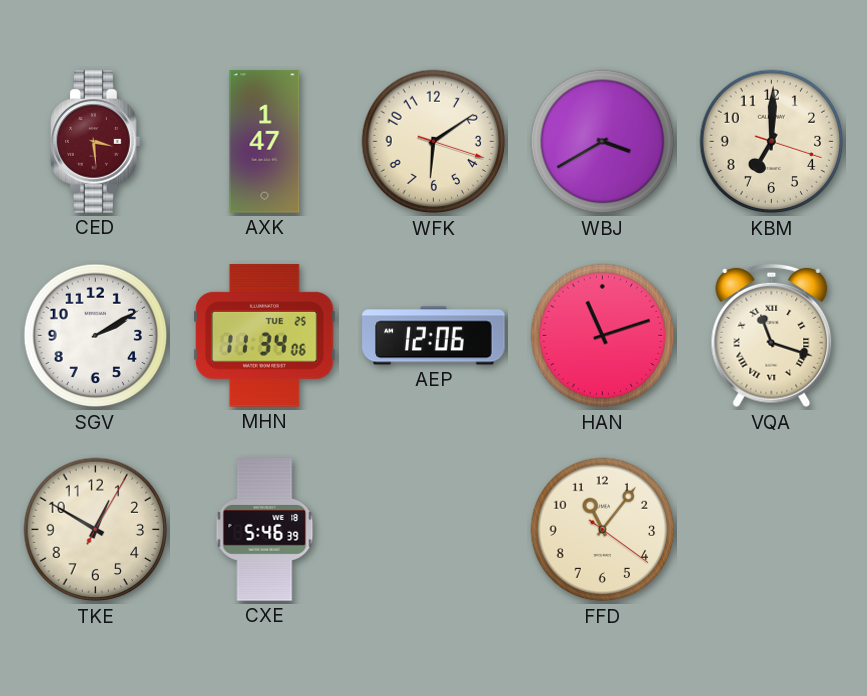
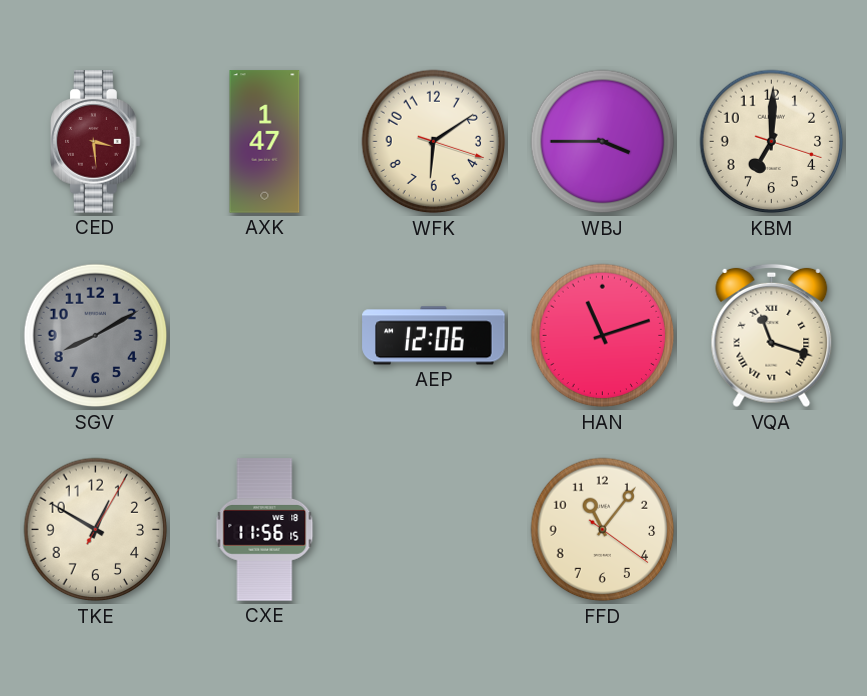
WBJ: 3:40 -> 3:45 (603, 142)
SGV: 2:10 -> 8:10 (96, 336)
SGV dial: white -> grey (96, 336)
MHN: 11:34 -> none (265, 336)
CXE: 5:46 -> 11:56 (265, 530)
